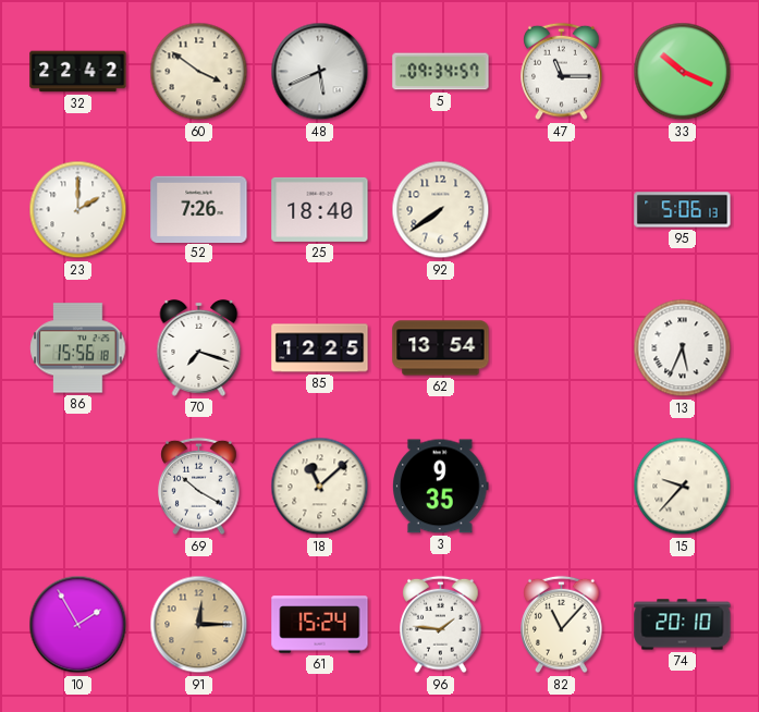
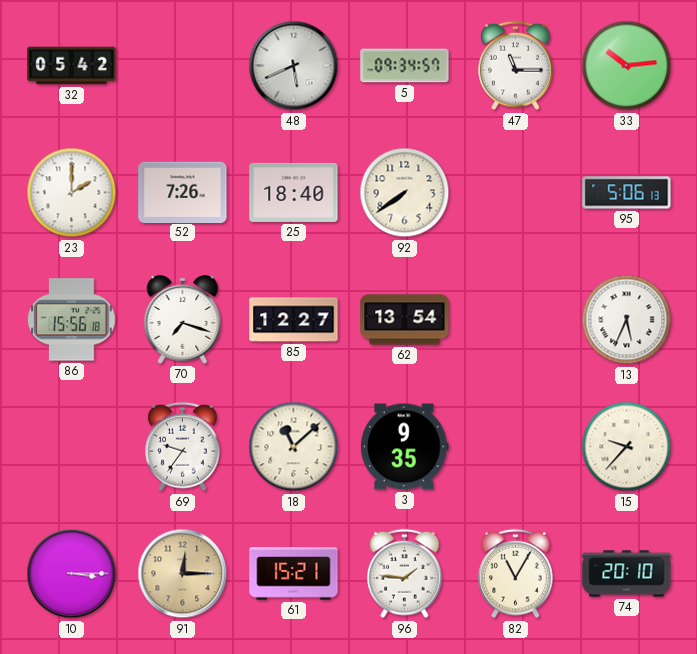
32: 22:42 -> 05:42 (72, 66)
60: 3:51 -> none (199, 72)
33: 10:19 -> 10:14 (627, 66)
85: 12:25 -> 12:27 (294, 320)
69: 10:20 -> 9:36 (183, 447)
10: 1:55 -> 3:15 (72, 574)
61: 15:24 -> 15:21 (294, 574)
82: 11:07 -> 11:05 (516, 574)
